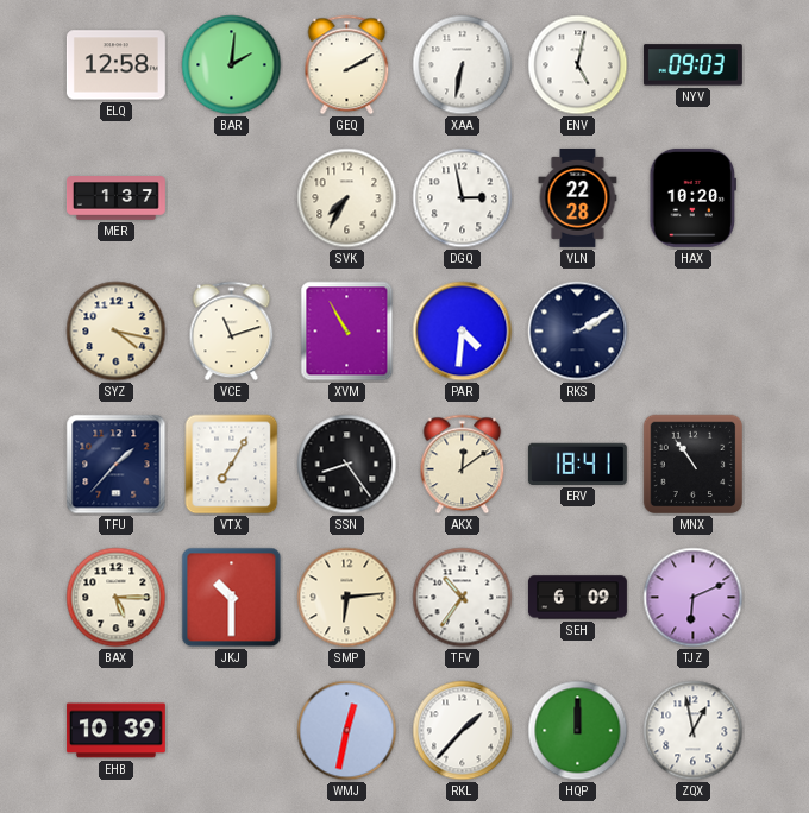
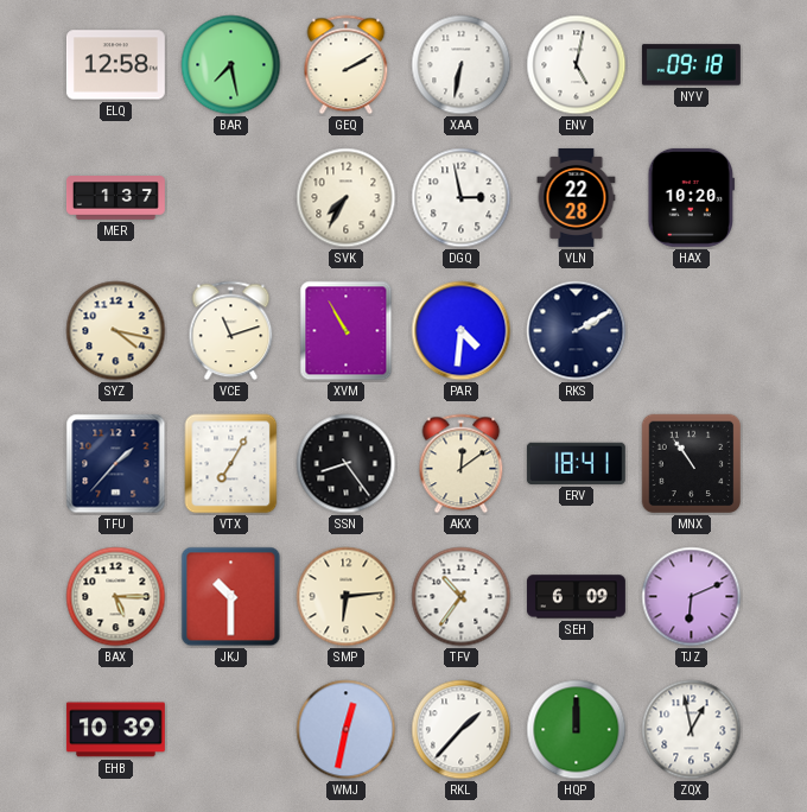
BAR: 2:01 -> 7:28 (231, 65)
NYV: 09:03 -> 09:18 (691, 65)
